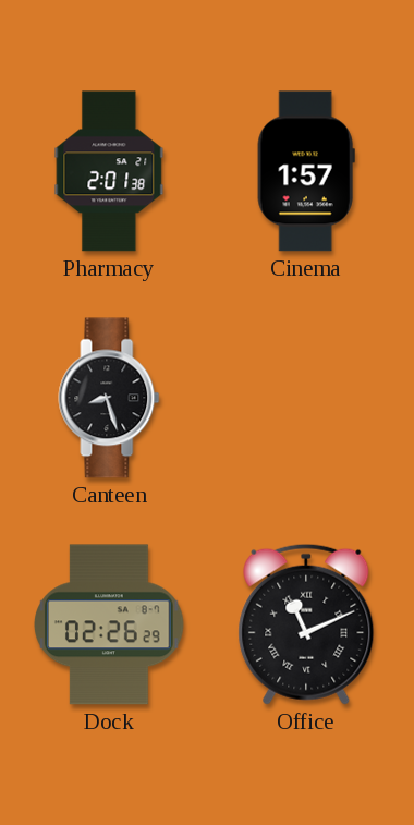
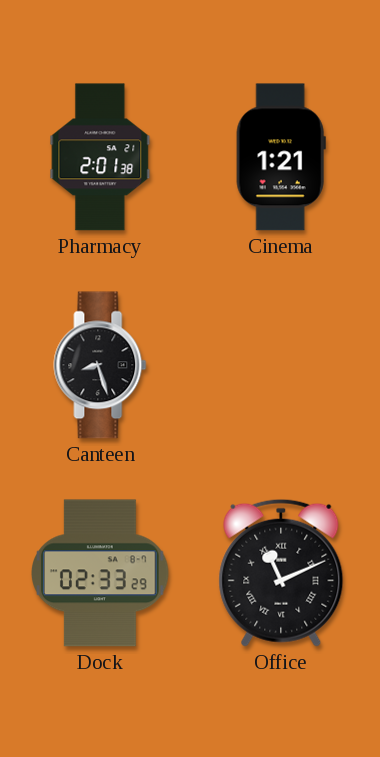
Cinema: 1:57 -> 1:21 (281, 157)
Dock: 02:26 -> 02:33 (101, 573)
